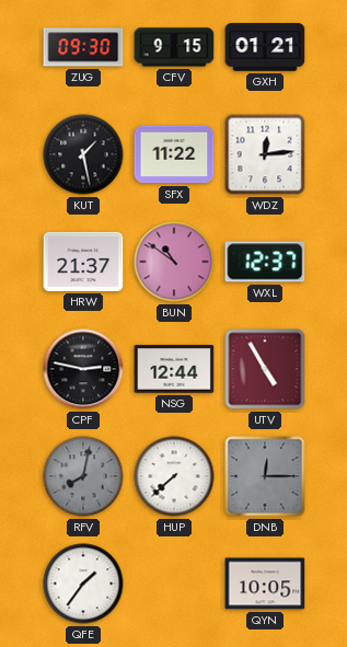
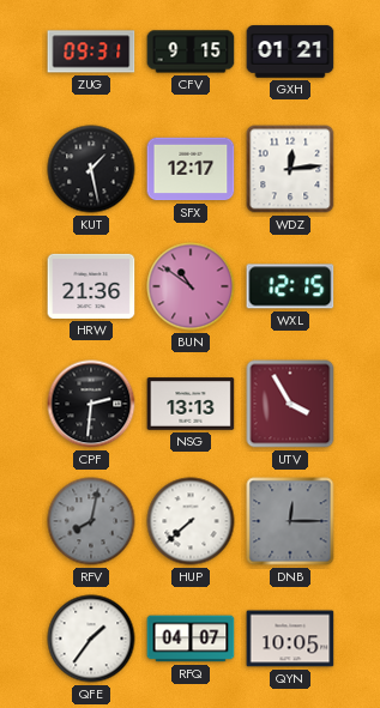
ZUG: 09:30 -> 09:31 (91, 52)
SFX: 11:22 -> 12:17 (191, 169)
HRW: 21:37 -> 21:36 (91, 286)
WXL: 12:37 -> 12:15 (290, 286)
CPF: 2:47 -> 2:31 (91, 404)
NSG: 12:44 -> 13:13 (191, 404)
UTV: 4:55 -> 3:55 (290, 404)
RFQ: none -> 04:07 (191, 639)
